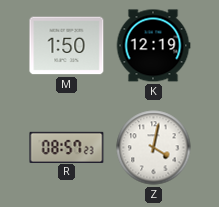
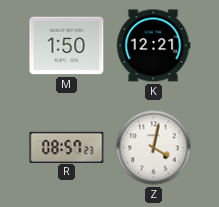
K: 12:19 -> 12:21 (153, 46)
